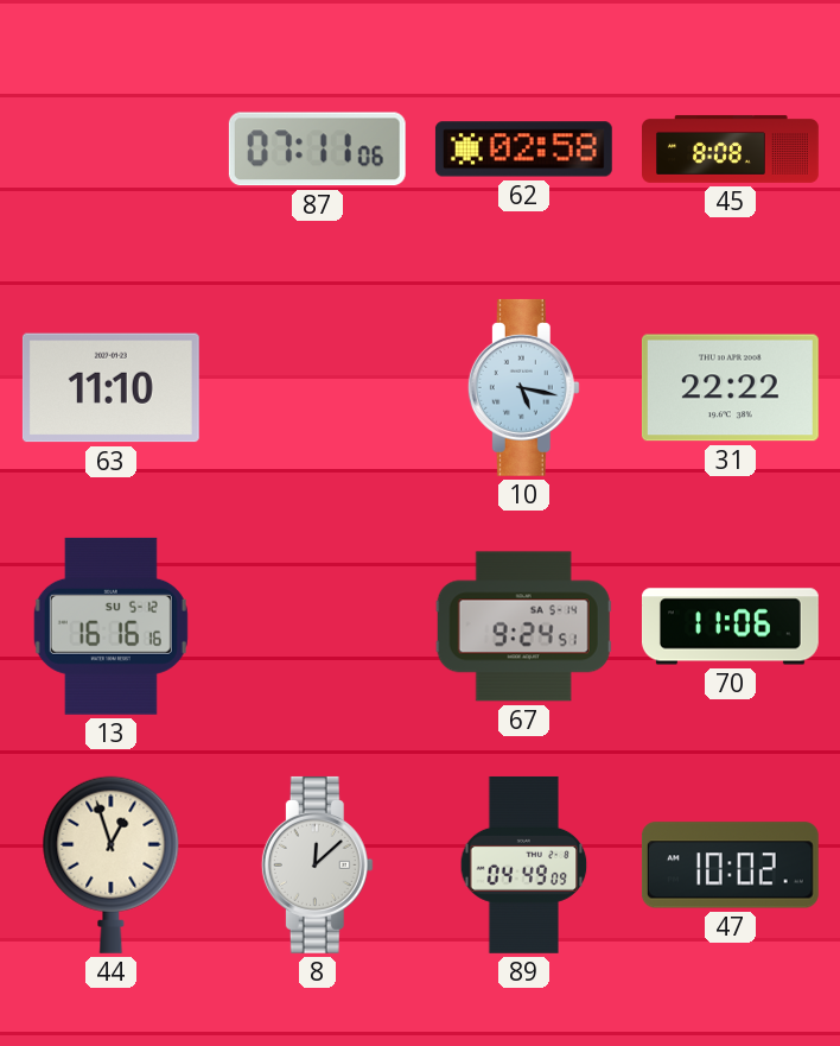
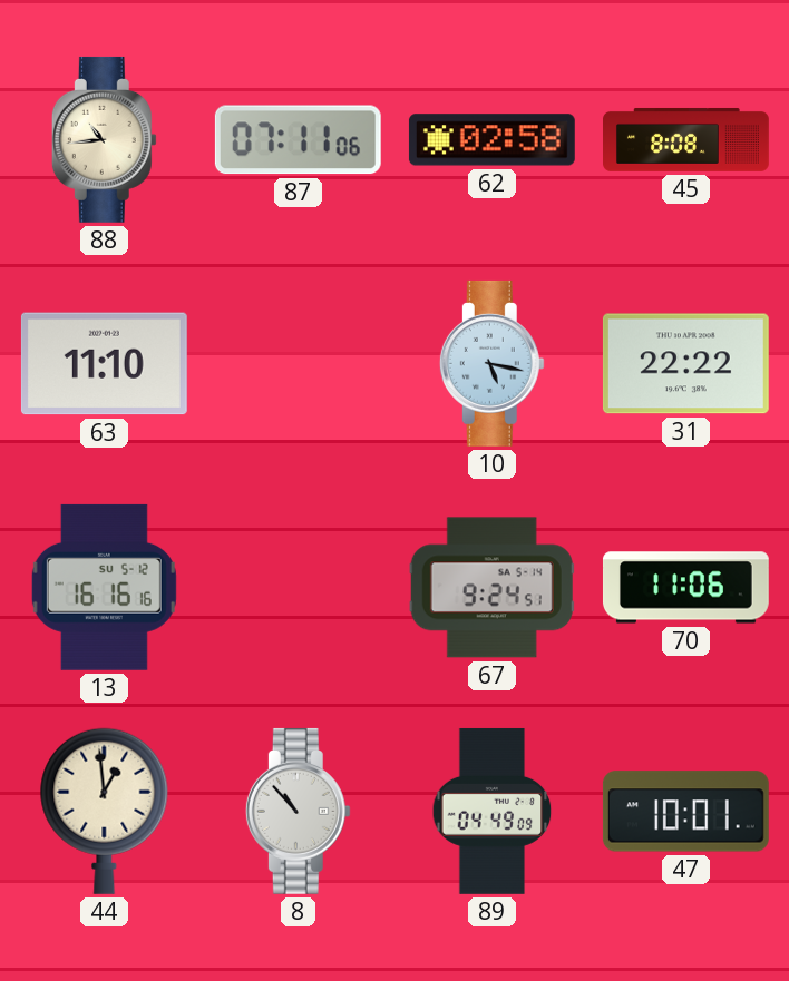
88: none -> 10:44 (104, 139)
44: 12:57 -> 12:59 (105, 811)
8: 12:08 -> 10:53 (298, 811)
47: 10:02 -> 10:01 (685, 812)
